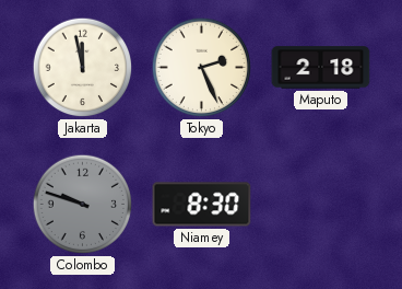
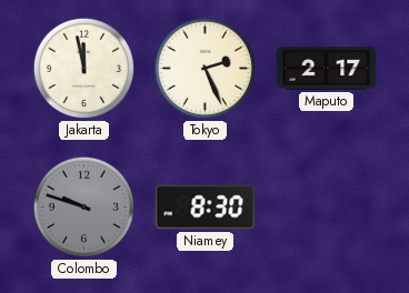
Maputo: 2:18 -> 2:17 (327, 69)
